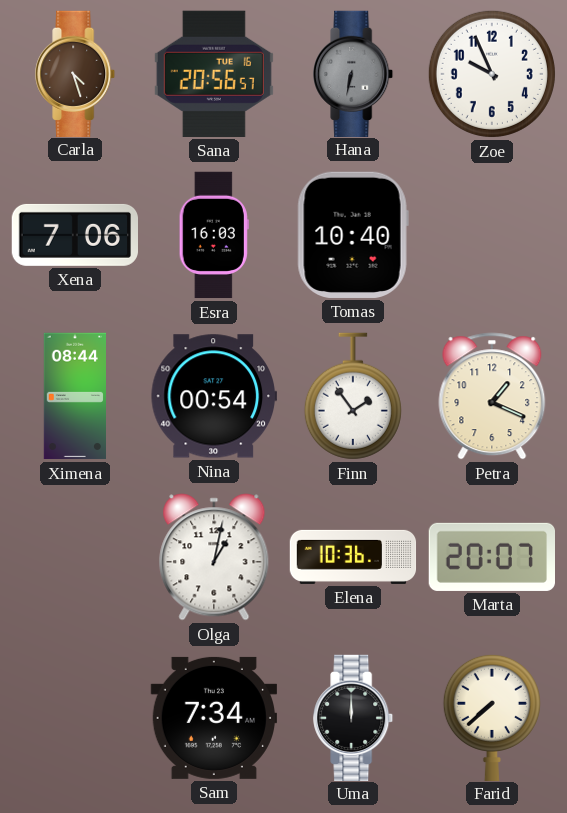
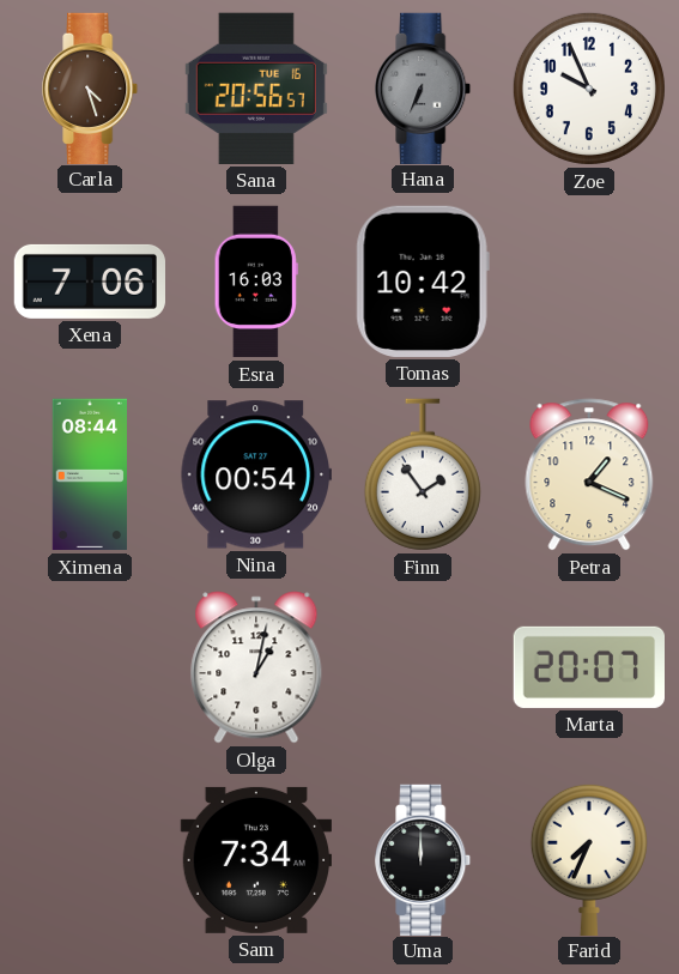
Hana: 6:32 -> 6:34 (424, 87)
Tomas: 10:40 -> 10:42 (423, 282)
Elena: 10:36 -> none (353, 557)
Farid: 7:38 -> 7:34 (589, 859)
